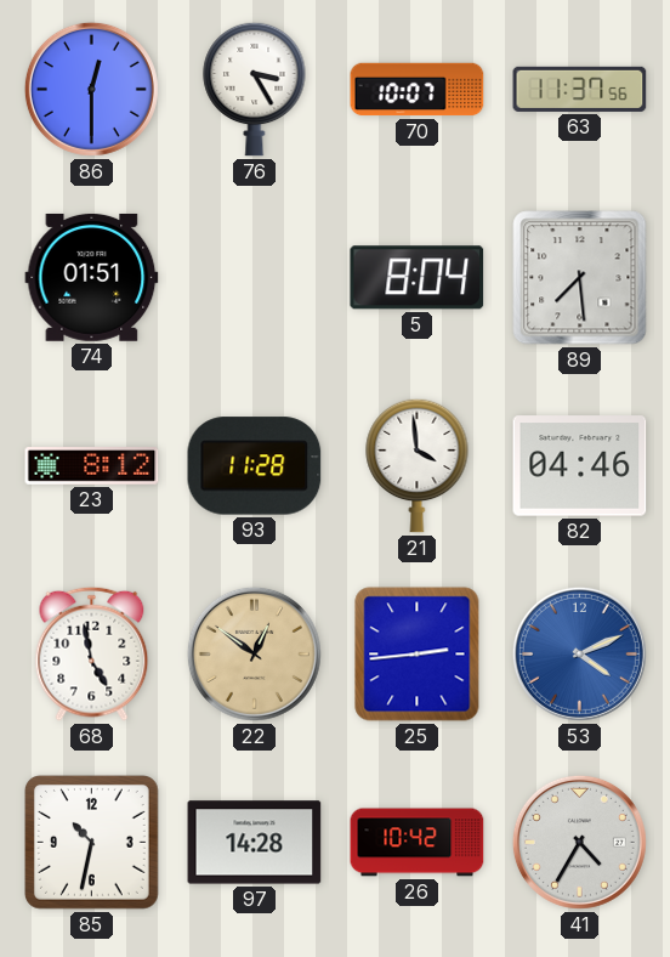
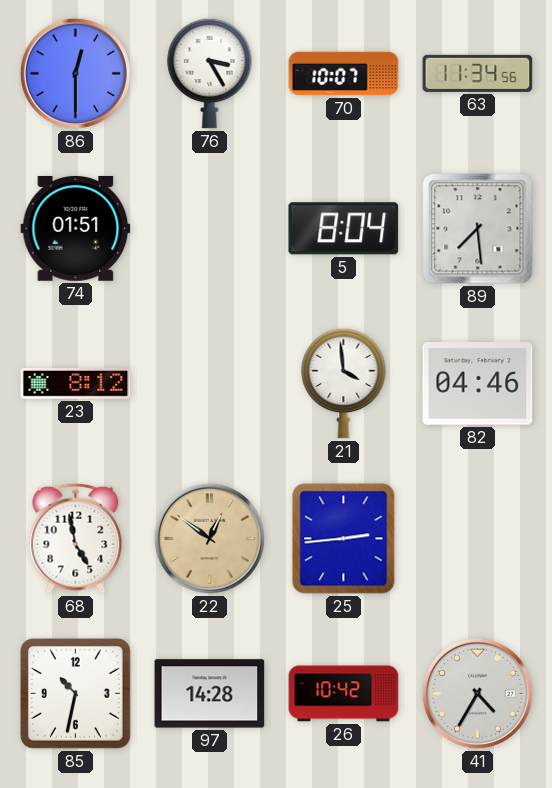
63: 11:37 -> 11:34 (478, 73)
93: 11:28 -> none (255, 466)
53: 4:11 -> none (579, 653)
